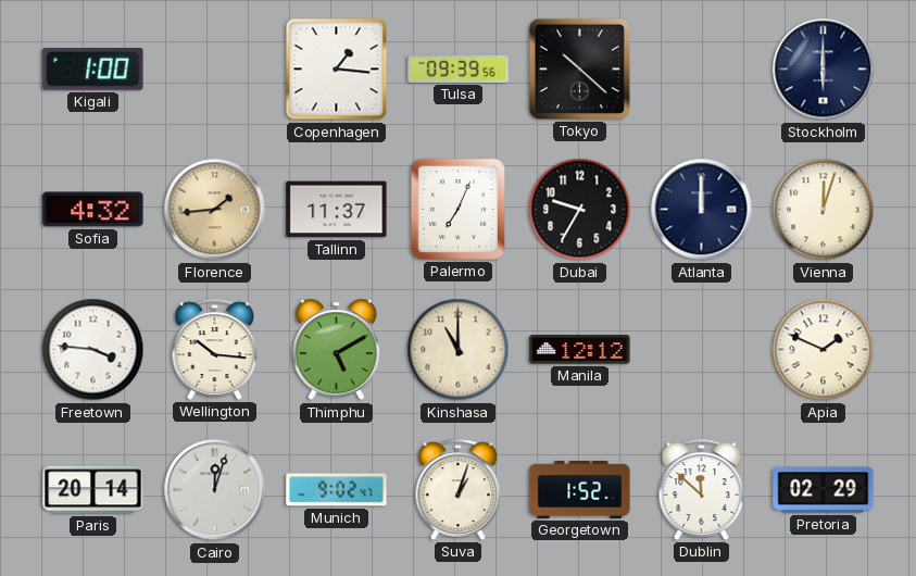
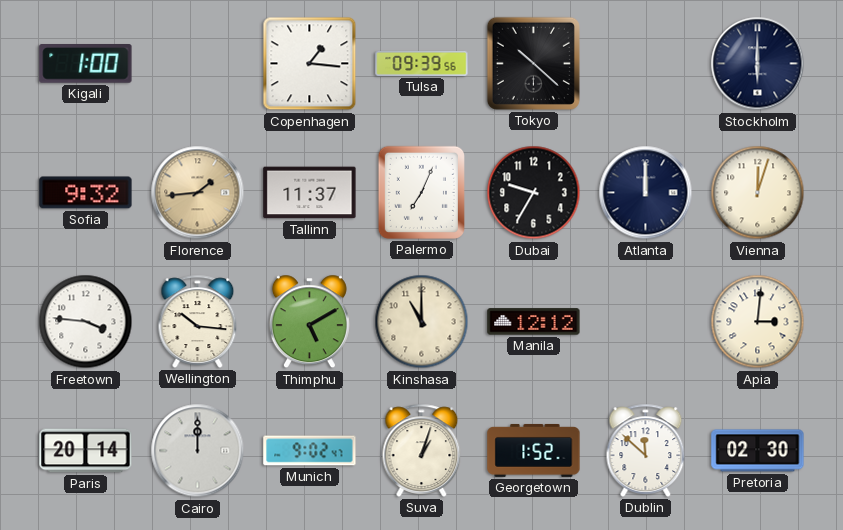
Sofia: 4:32 -> 9:32 (86, 193)
Apia: 1:49 -> 3:01 (758, 322)
Cairo: 12:03 -> 12:00 (198, 451)
Pretoria: 02:29 -> 02:30 (758, 451)
